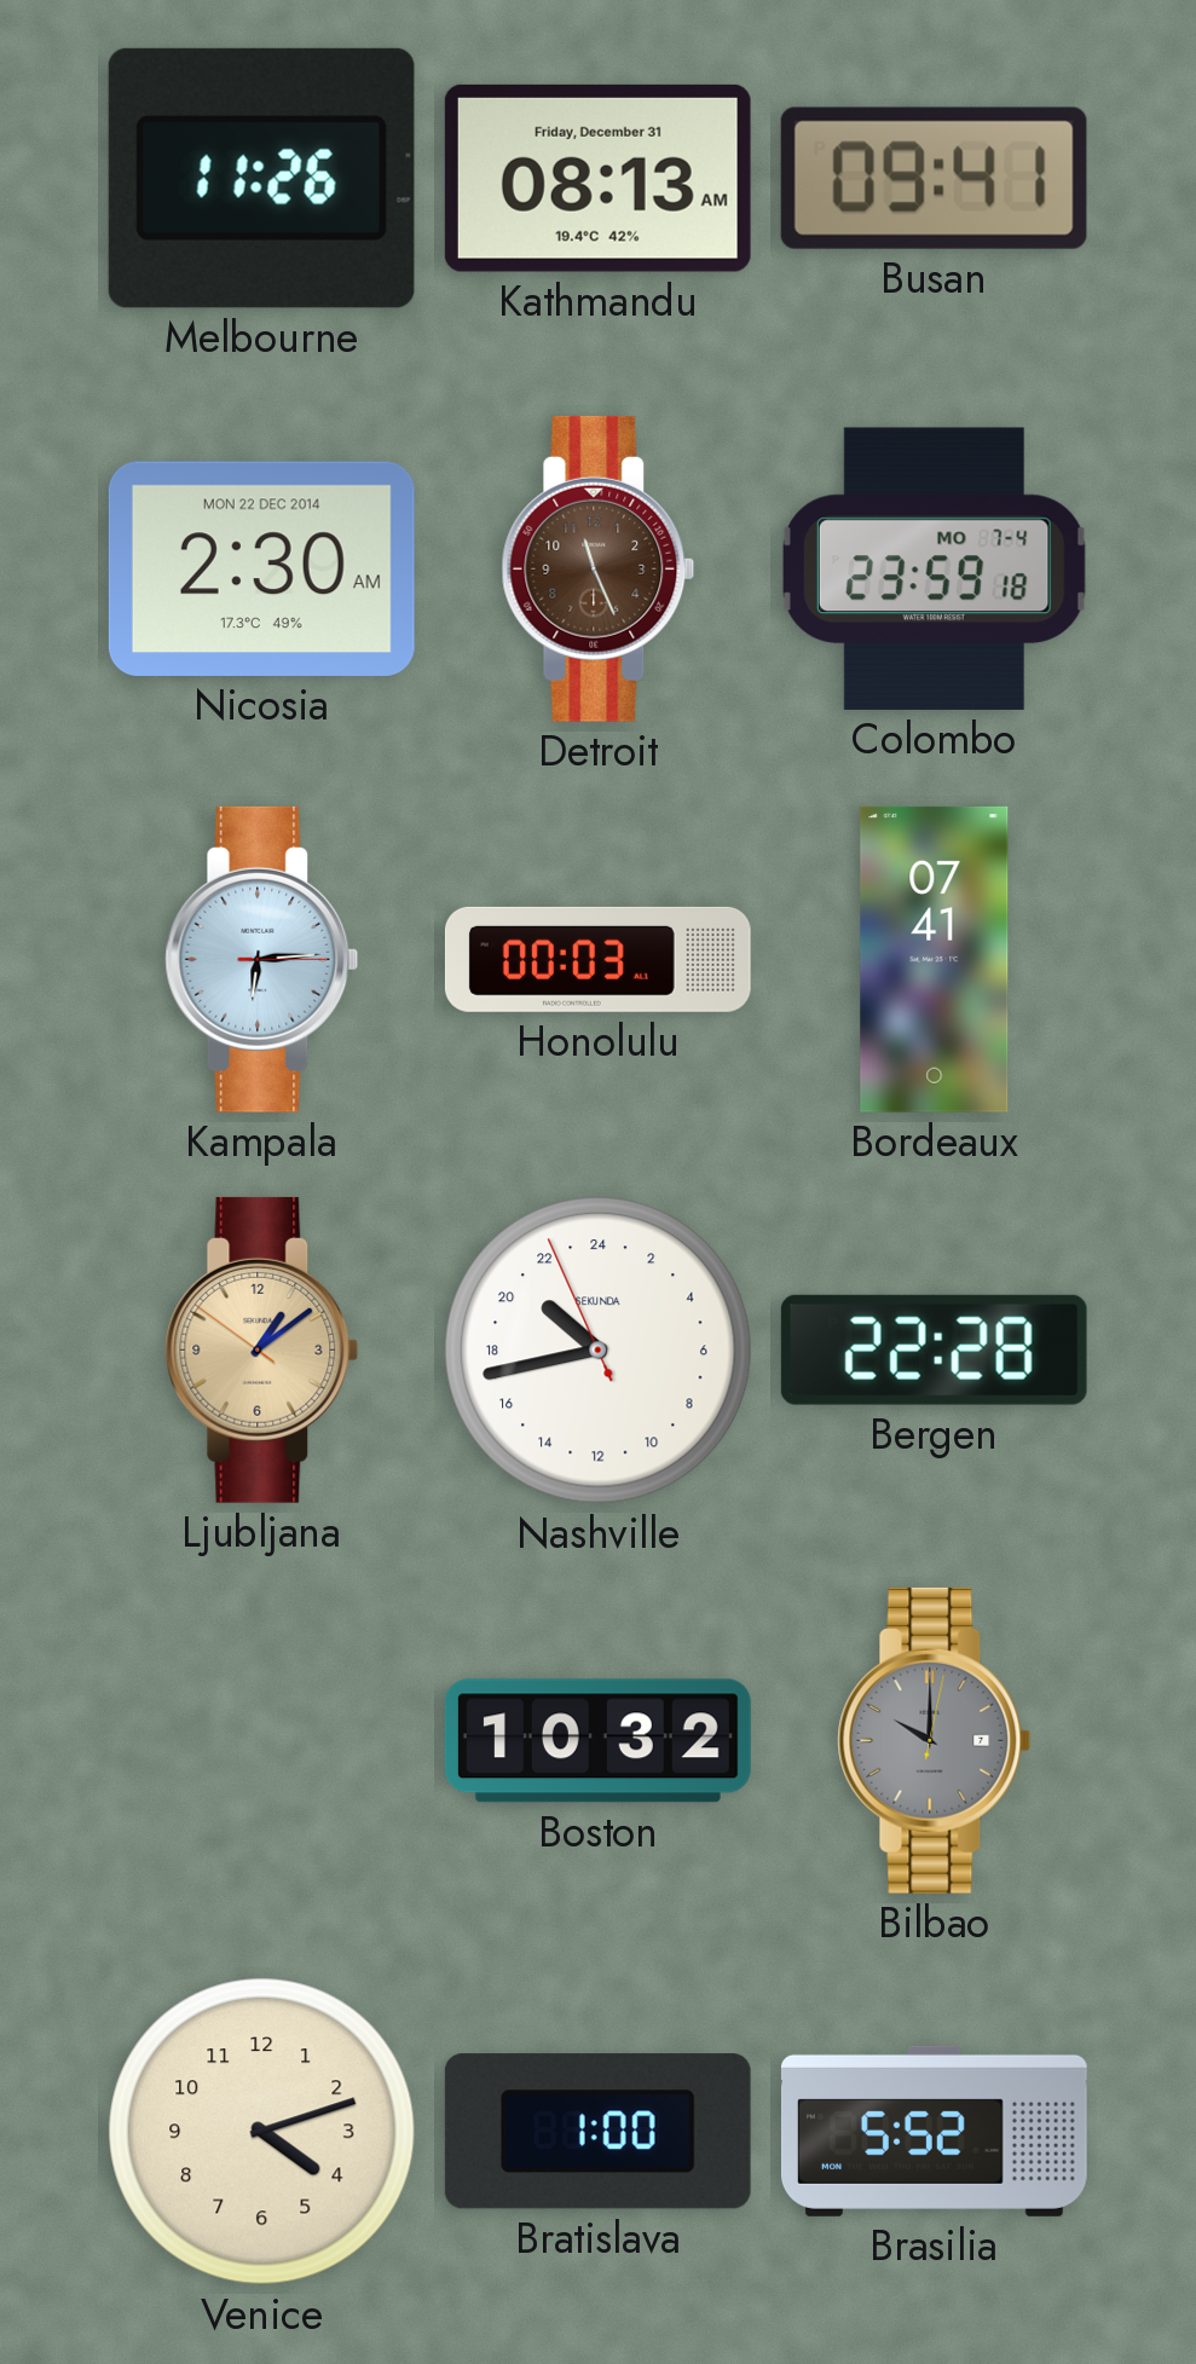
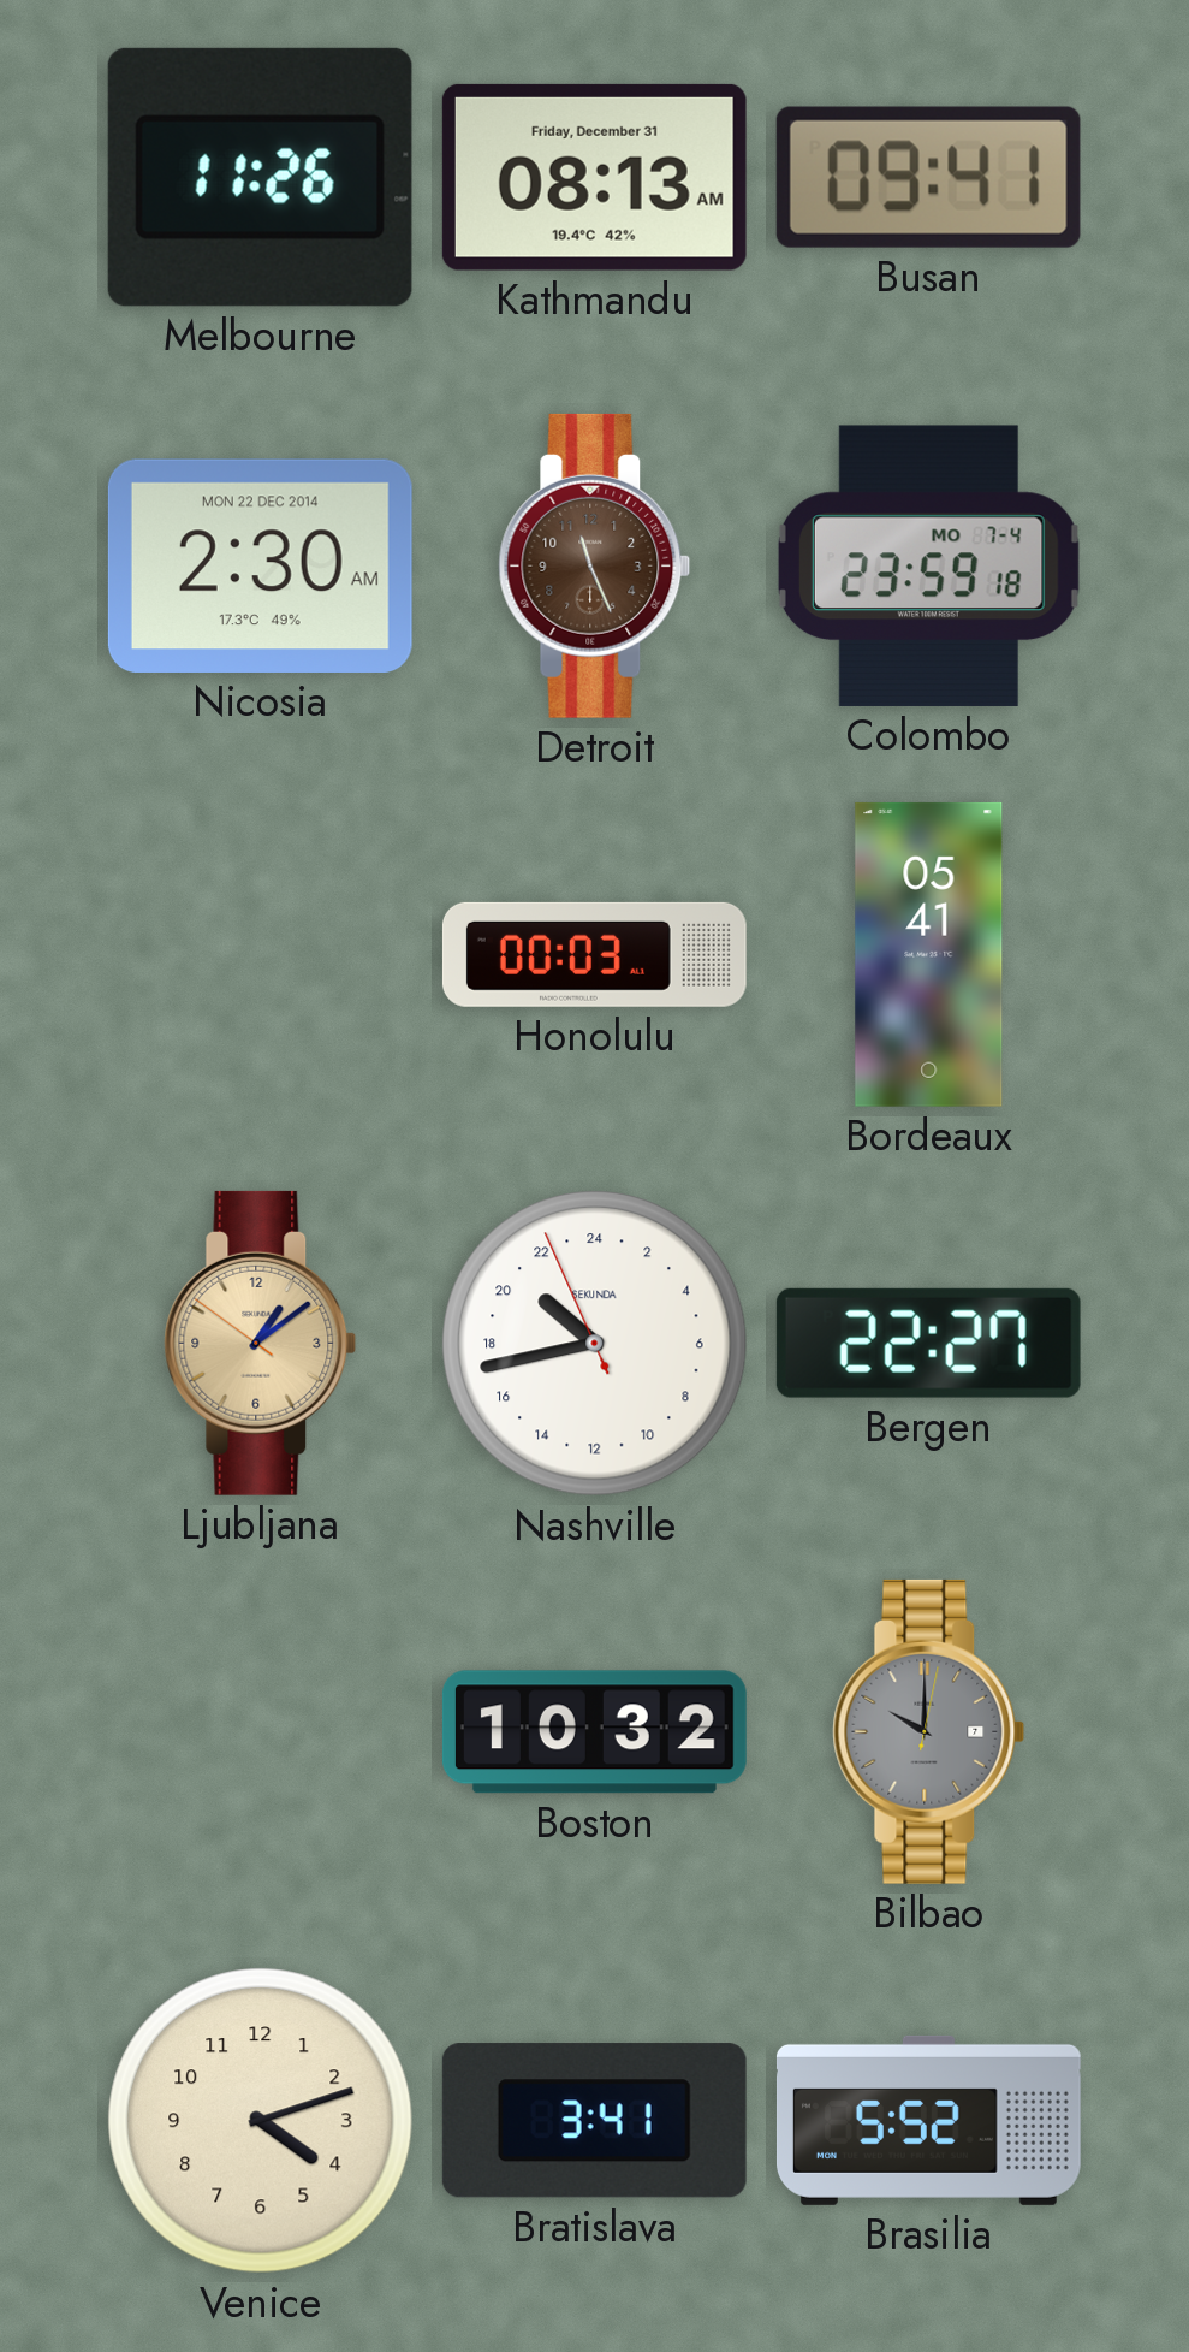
Kampala: 6:14 -> none (262, 959)
Bordeaux: 07:41 -> 05:41 (929, 954)
Bergen: 22:28 -> 22:27 (928, 1343)
Bratislava: 1:00 -> 3:41 (594, 2121)
